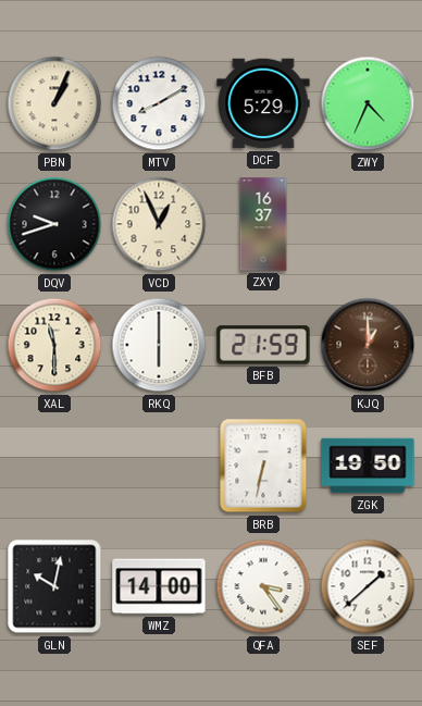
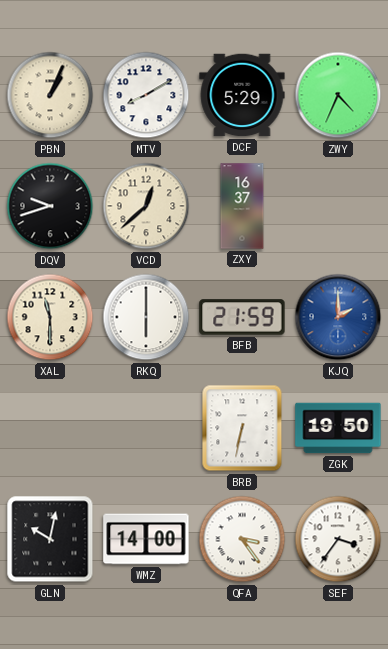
VCD: 12:56 -> 12:38 (146, 206)
KJQ: 1:00 -> 2:00 (338, 317)
KJQ dial: brown -> blue (338, 317)
SEF: 1:38 -> 3:36 (338, 539)
